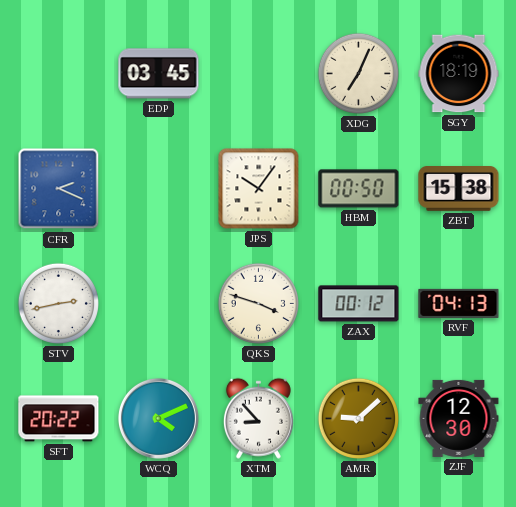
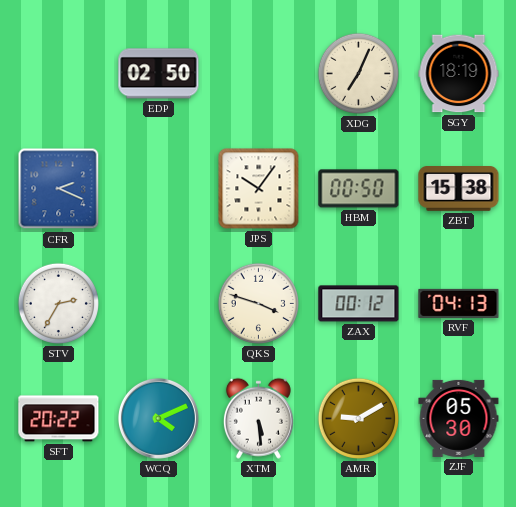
EDP: 03:45 -> 02:50 (159, 74)
STV: 2:43 -> 2:35 (58, 303)
XTM: 8:53 -> 5:29 (258, 418)
AMR: 9:08 -> 9:10 (358, 418)
ZJF: 12:30 -> 05:30 (459, 418)
